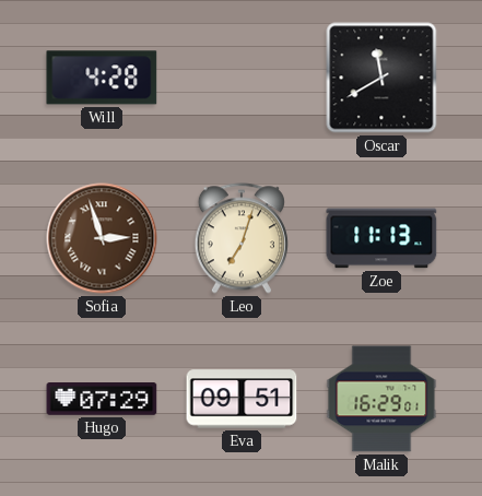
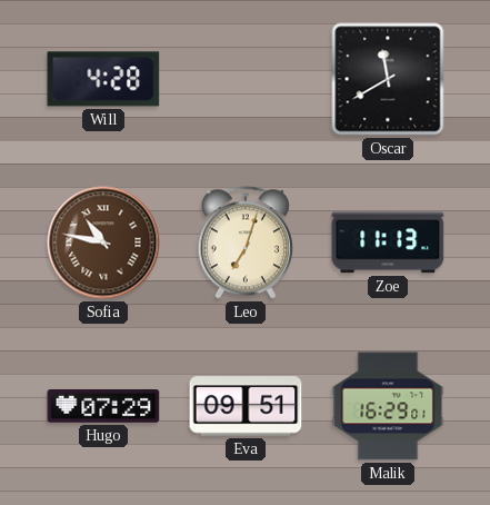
Sofia: 2:57 -> 10:47 (103, 242)
